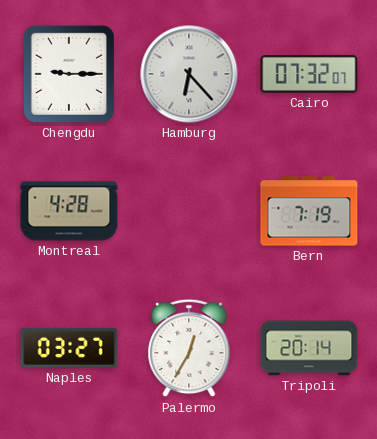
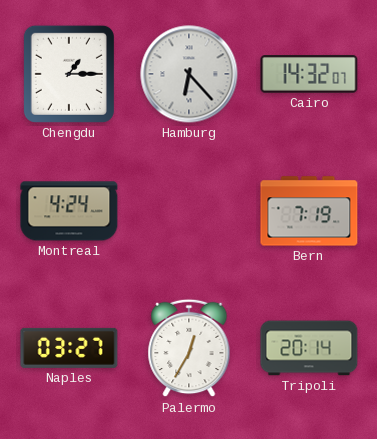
Chengdu: 9:15 -> 1:15 (69, 74)
Cairo: 07:32 -> 14:32 (309, 74)
Montreal: 4:28 -> 4:24 (69, 211)
